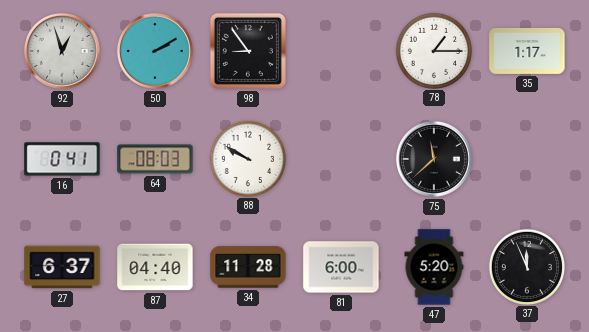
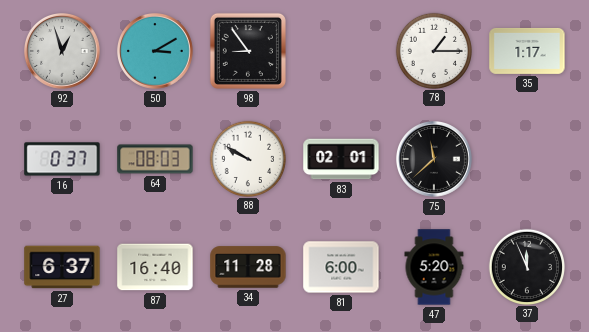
50: 2:10 -> 3:10 (156, 52)
16: 0:41 -> 0:37 (62, 159)
83: none -> 02:01 (341, 159)
87: 04:40 -> 16:40 (155, 267)
